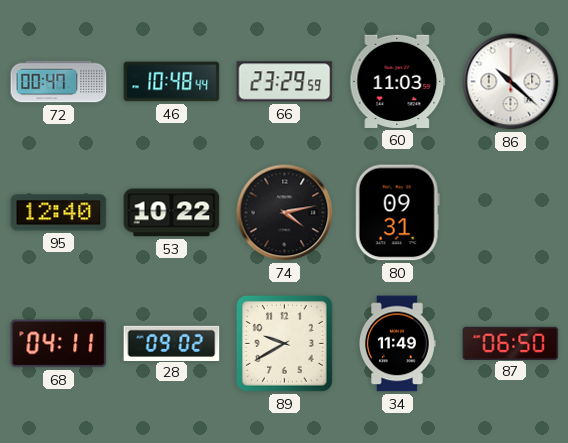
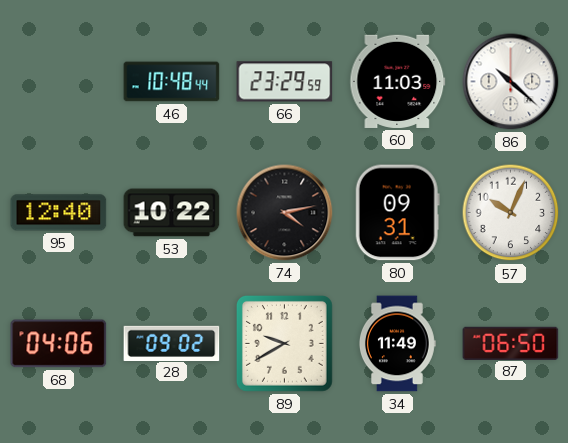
72: 00:47 -> none (59, 82)
57: none -> 10:04 (511, 213)
68: 04:11 -> 04:06 (59, 344)
